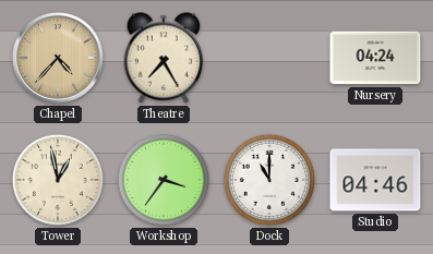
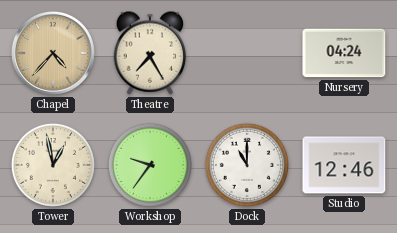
Workshop: 3:36 -> 9:36 (150, 165)
Studio: 04:46 -> 12:46 (344, 165)
